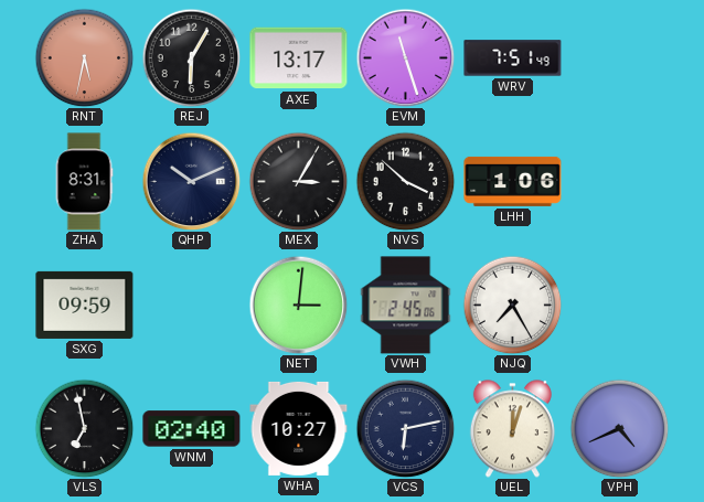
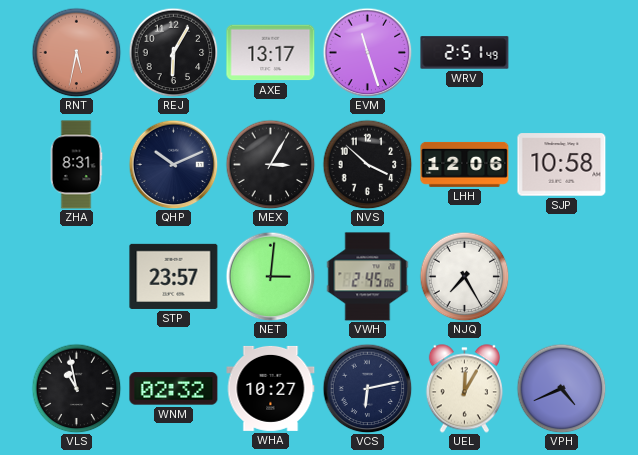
WRV: 7:51 -> 2:51 (465, 53)
LHH: 1:06 -> 12:06 (465, 164)
SJP: none -> 10:58 (562, 165)
SXG: 09:59 -> none (85, 305)
STP: none -> 23:57 (174, 276)
VLS: 6:58 -> 10:58 (76, 388)
WNM: 02:40 -> 02:32 (174, 389)
UEL: 12:03 -> 12:05 (464, 389)
